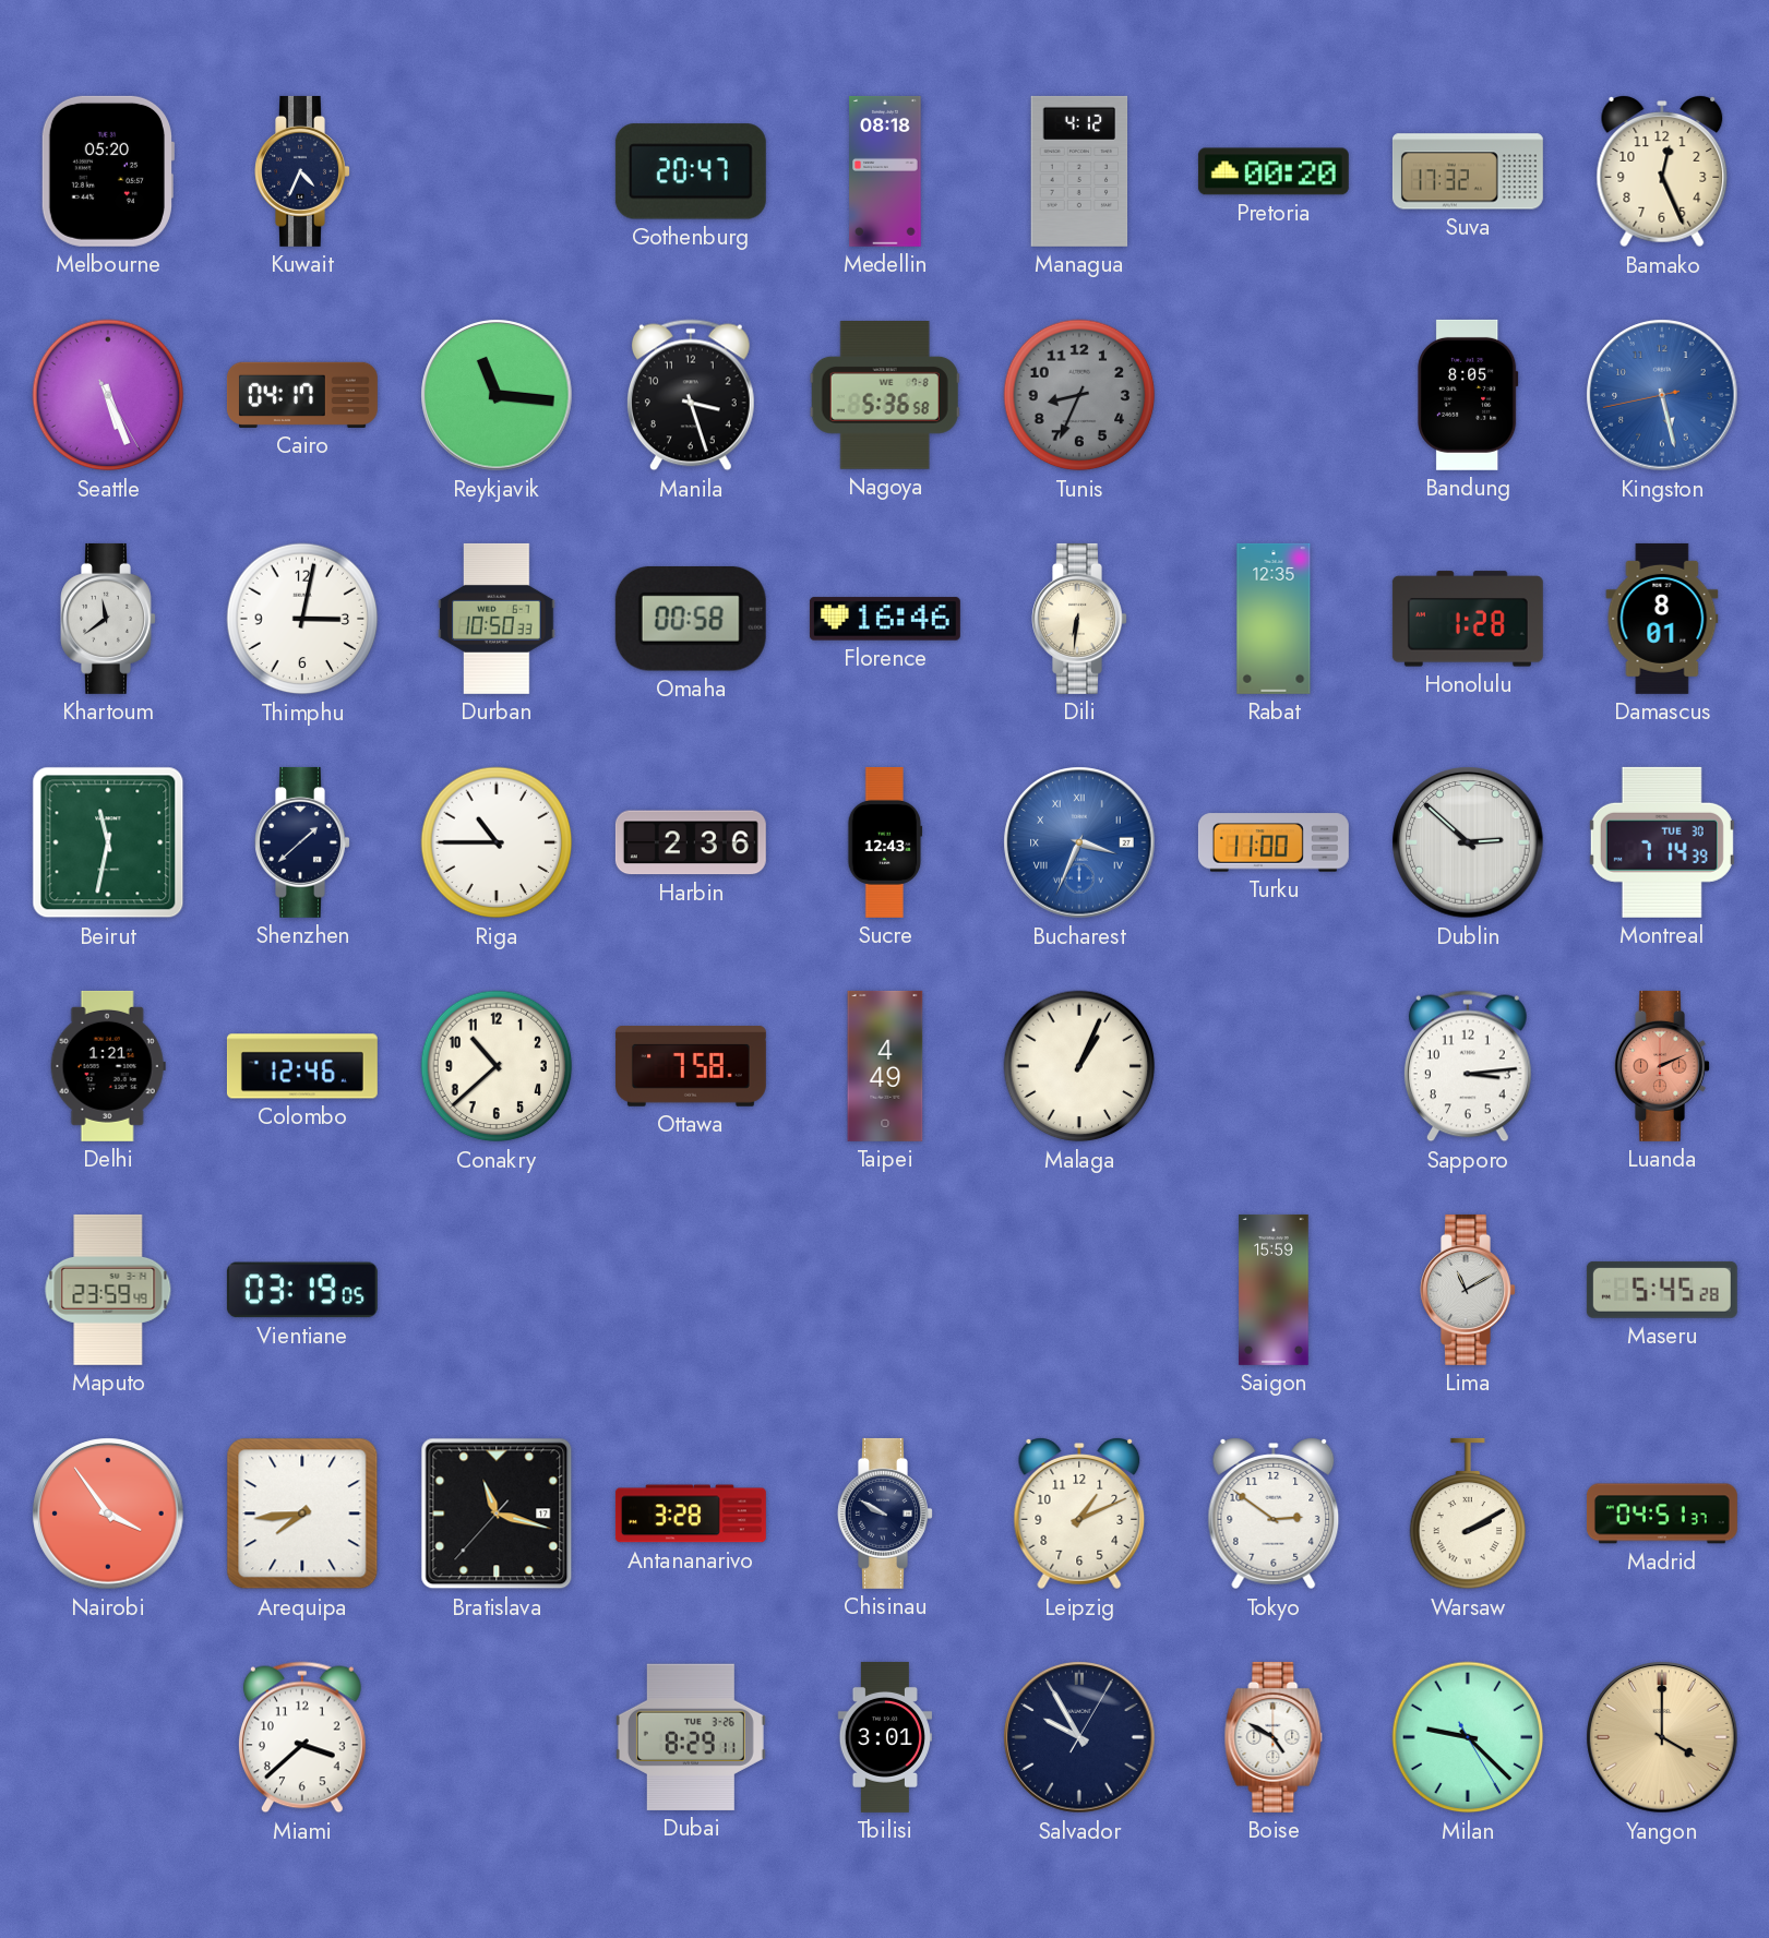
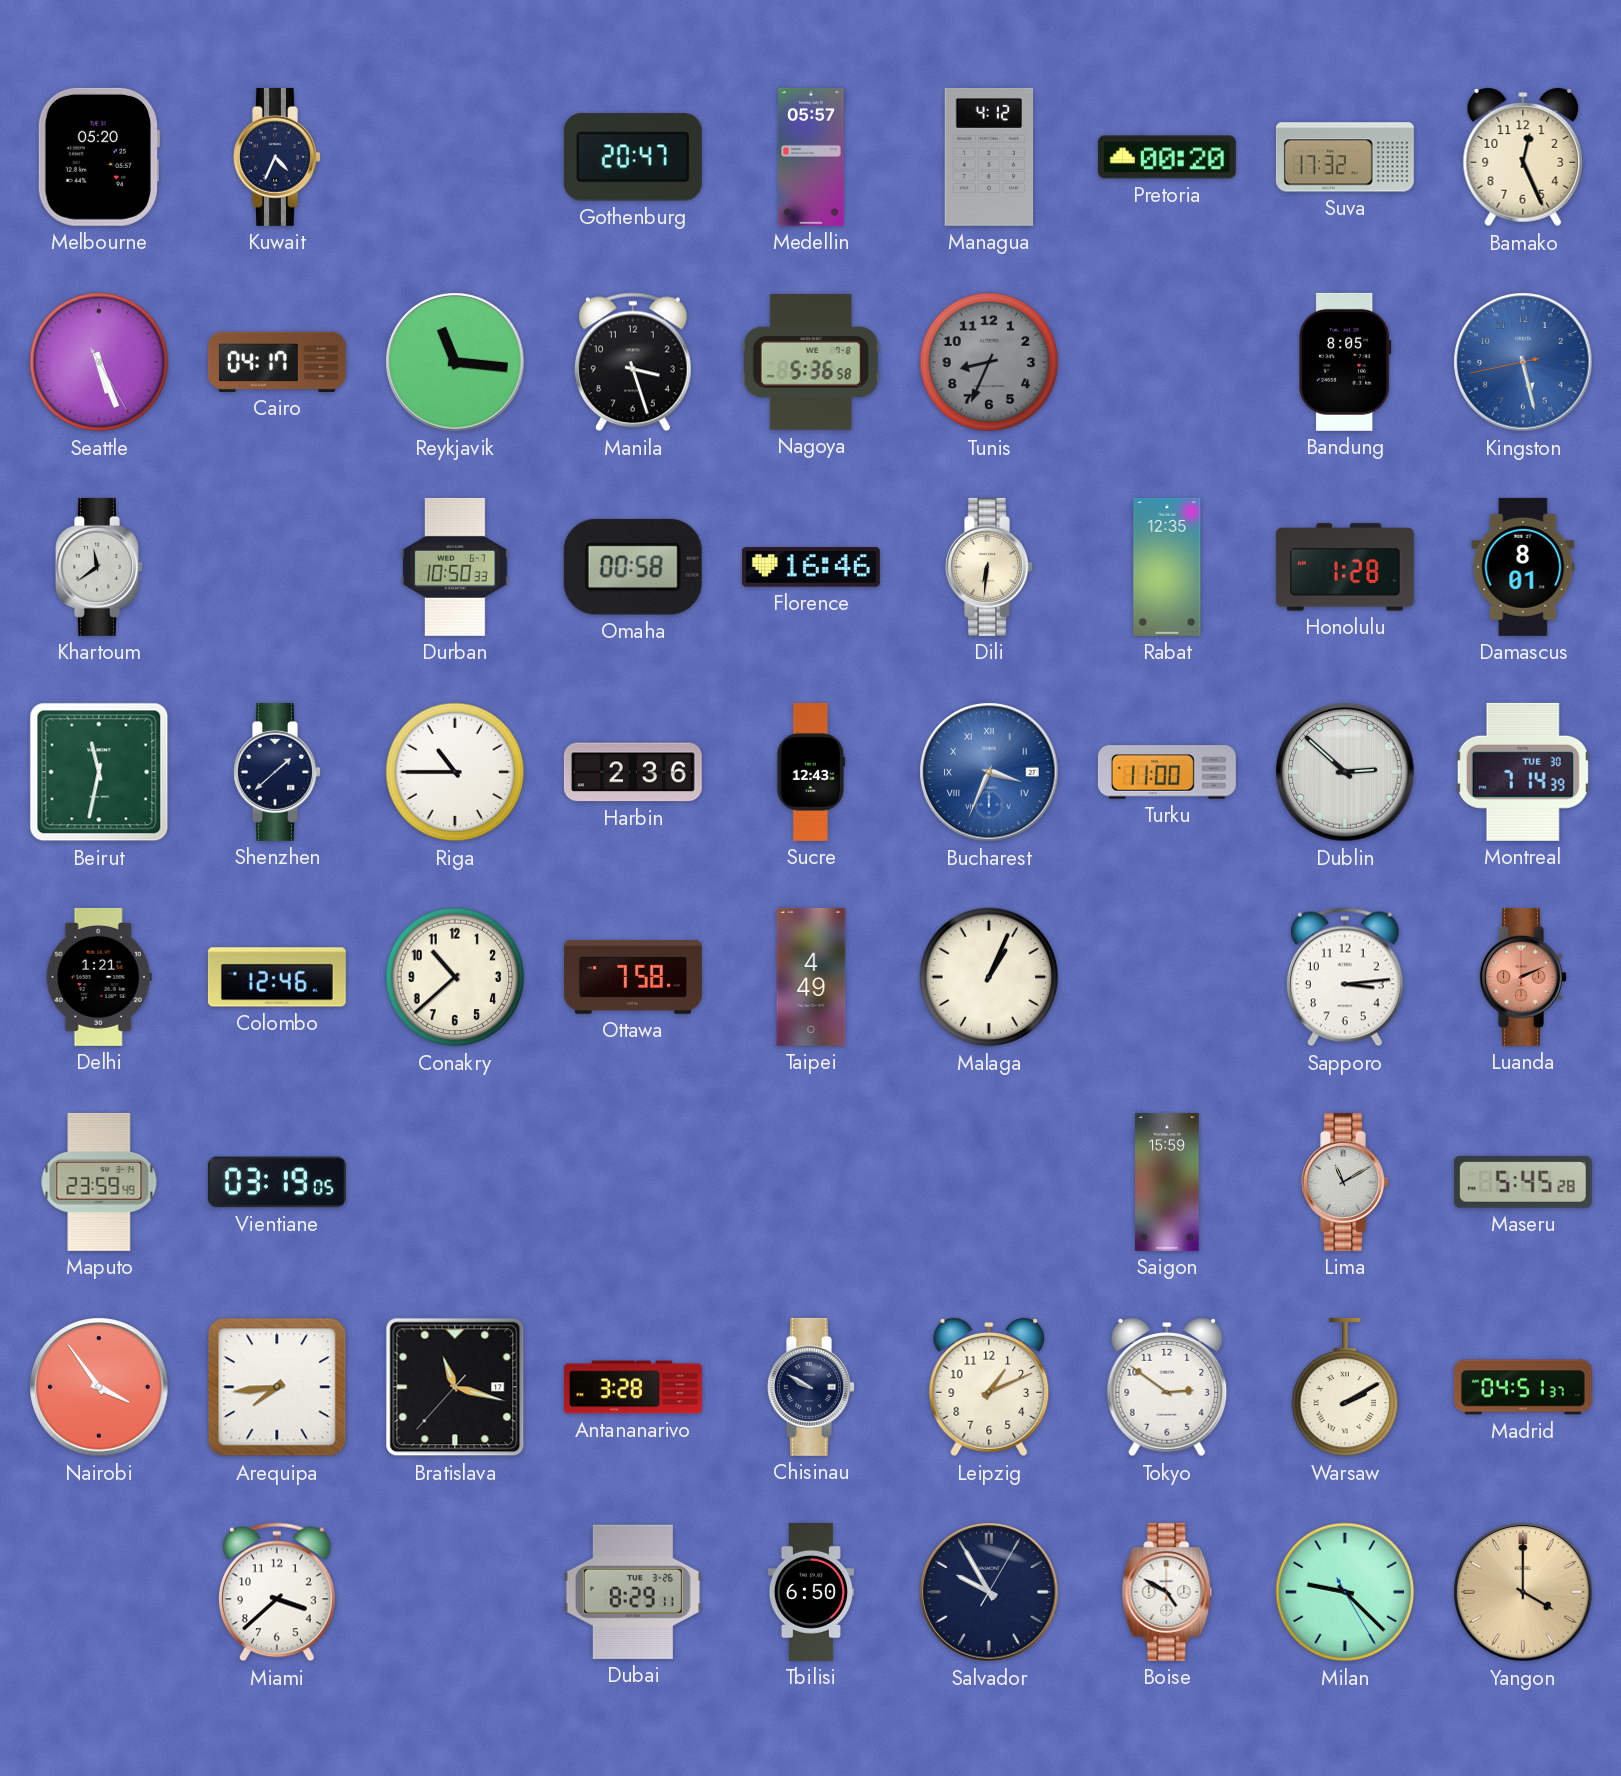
Medellin: 08:18 -> 05:57 (811, 157)
Thimphu: 3:02 -> none (302, 619)
Tbilisi: 3:01 -> 6:50 (810, 1592)
